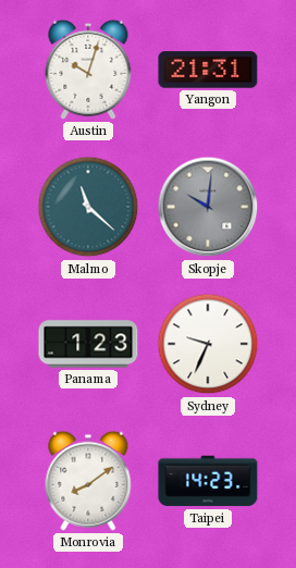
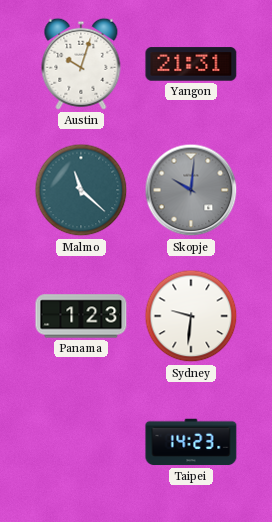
Sydney: 9:34 -> 9:31 (191, 316)
Monrovia: 8:09 -> none (88, 481)
